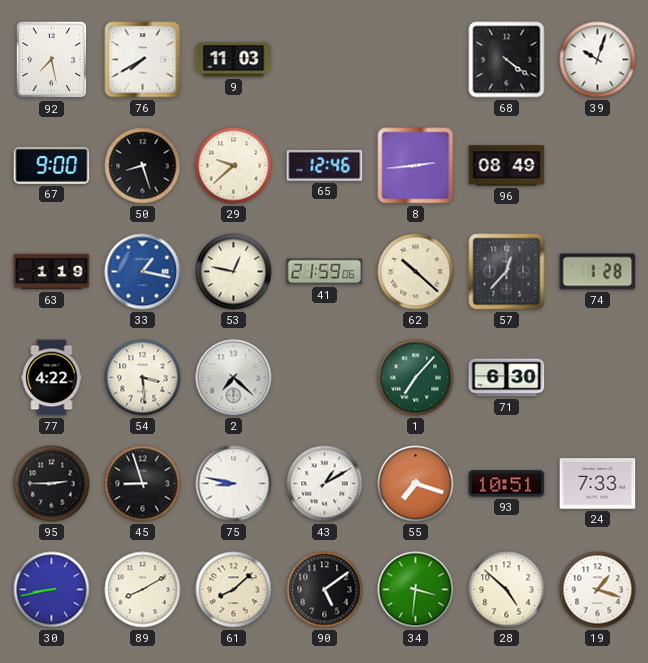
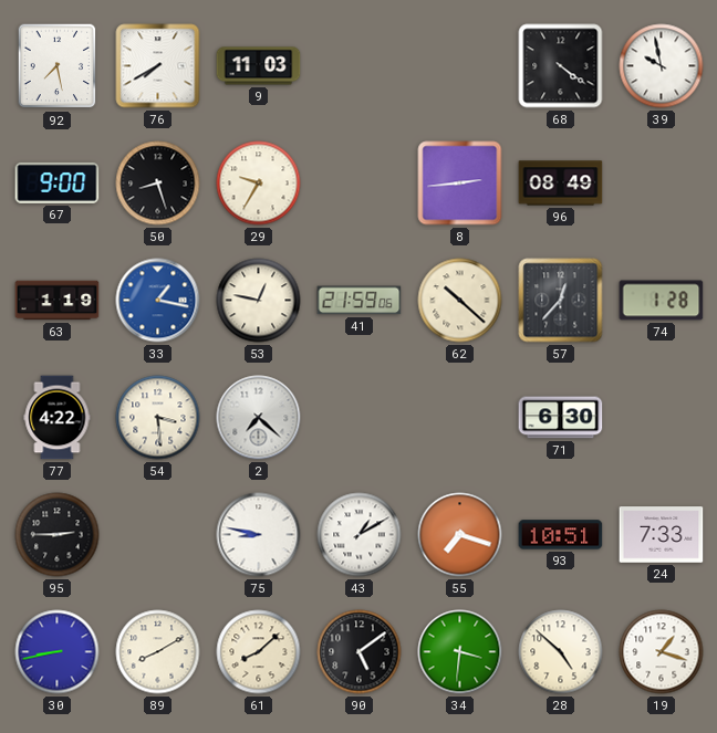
39: 10:03 -> 9:58 (662, 66)
29: 9:38 -> 9:35 (259, 184)
65: 12:46 -> none (325, 165)
1: 7:07 -> none (416, 378)
45: 8:57 -> none (143, 484)
